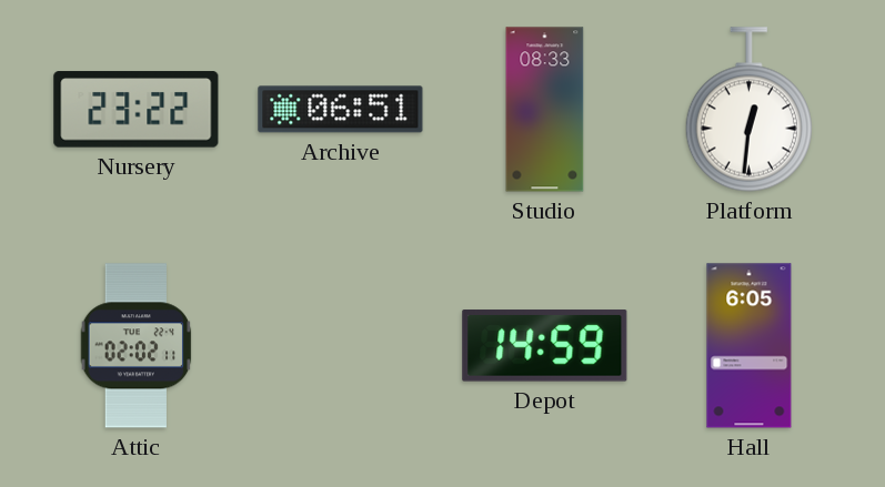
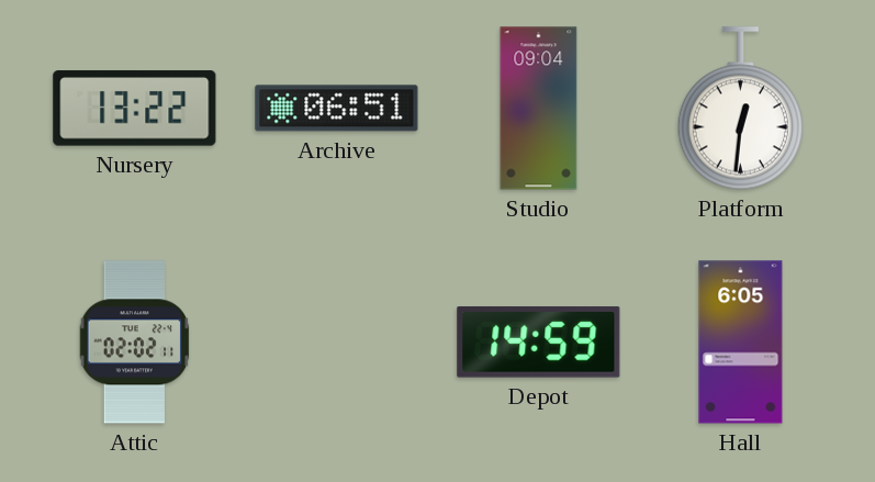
Nursery: 23:22 -> 13:22 (135, 109)
Studio: 08:33 -> 09:04 (539, 109)
